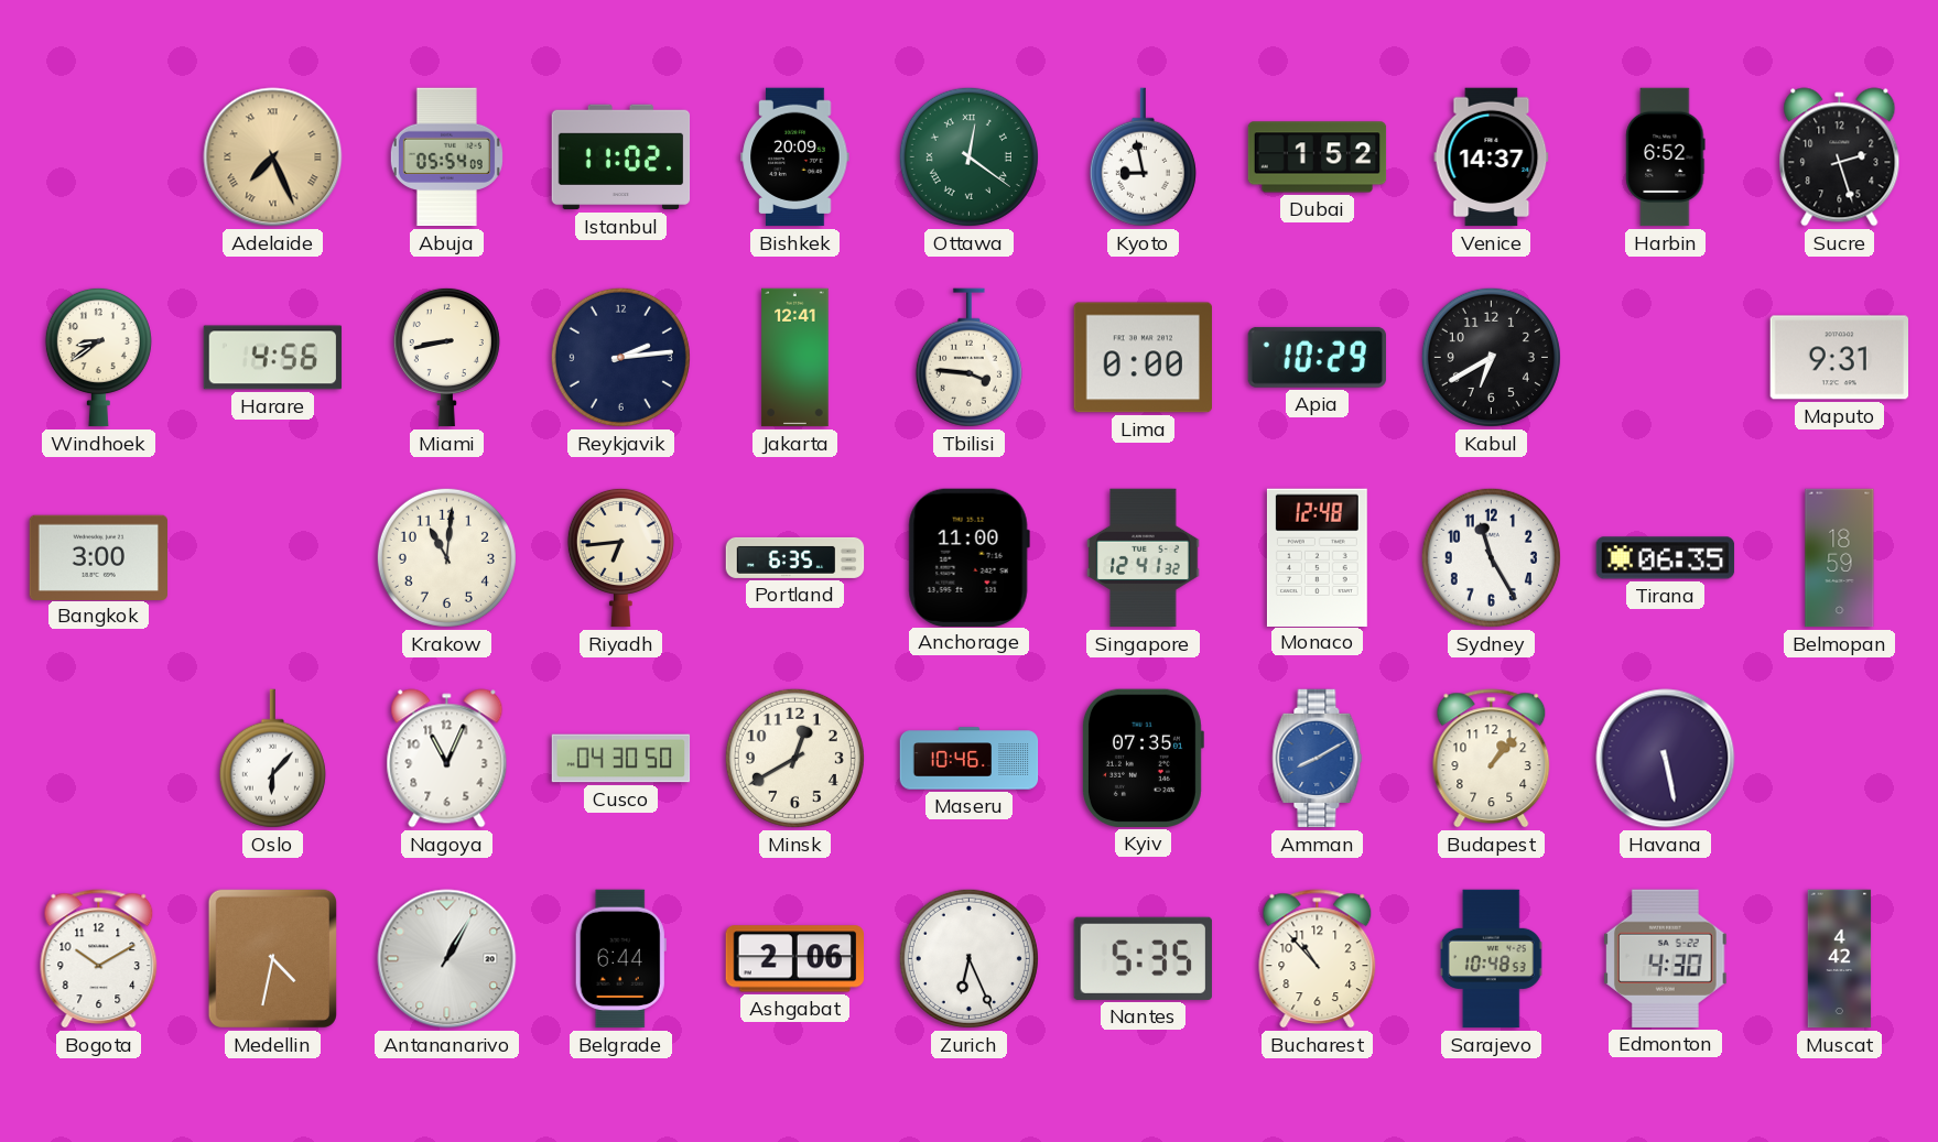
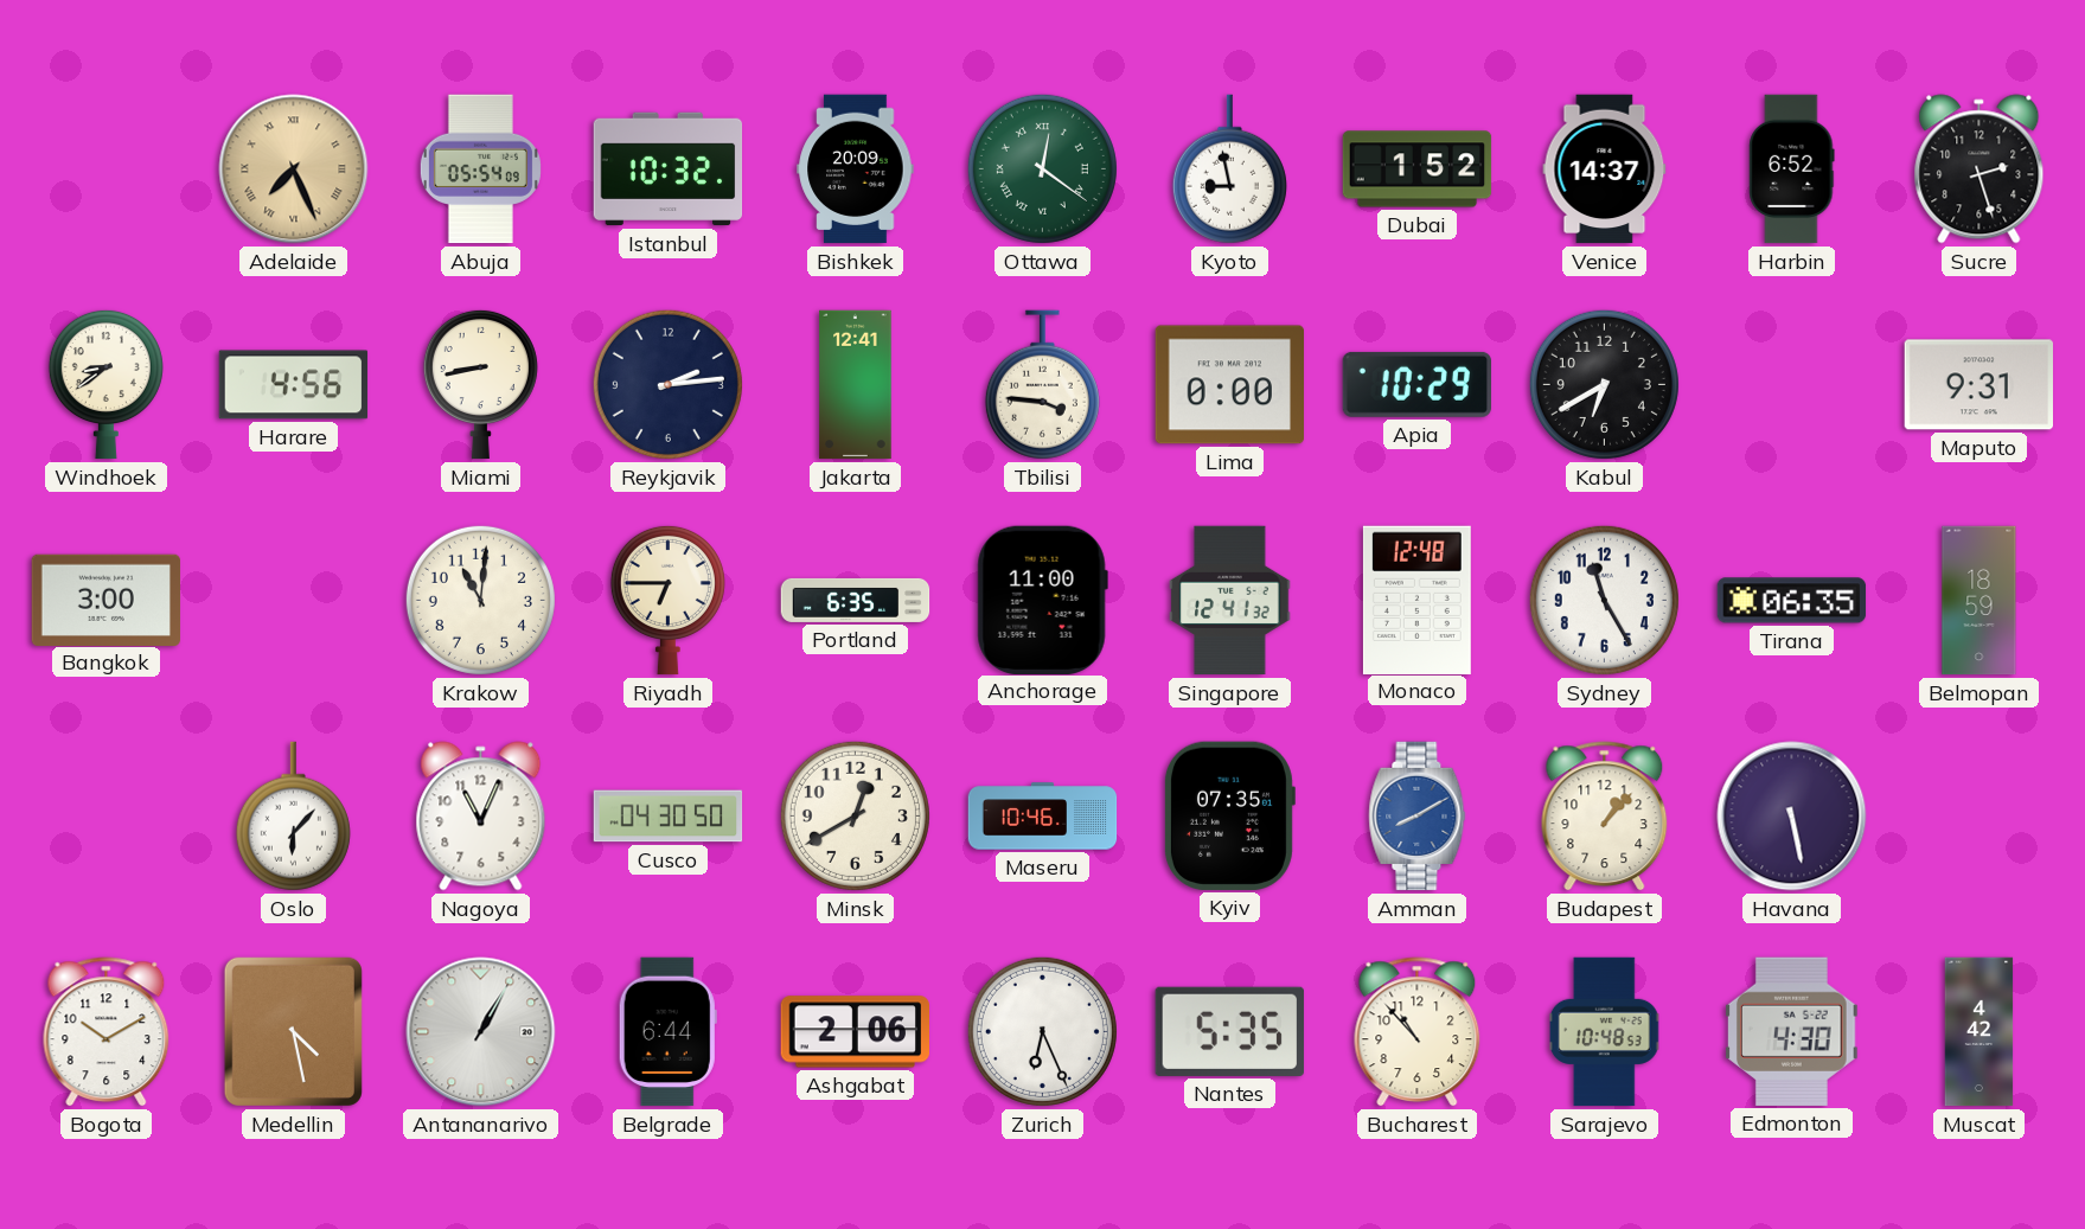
Istanbul: 11:02 -> 10:32 (669, 169)
Riyadh: 6:44 -> 6:45 (667, 600)
Medellin: 4:32 -> 4:28 (293, 1031)
